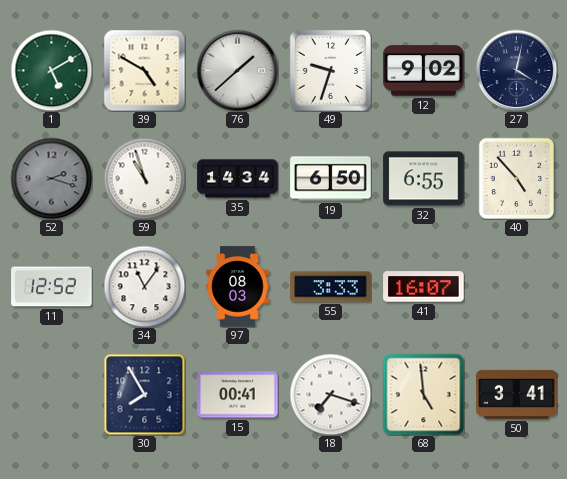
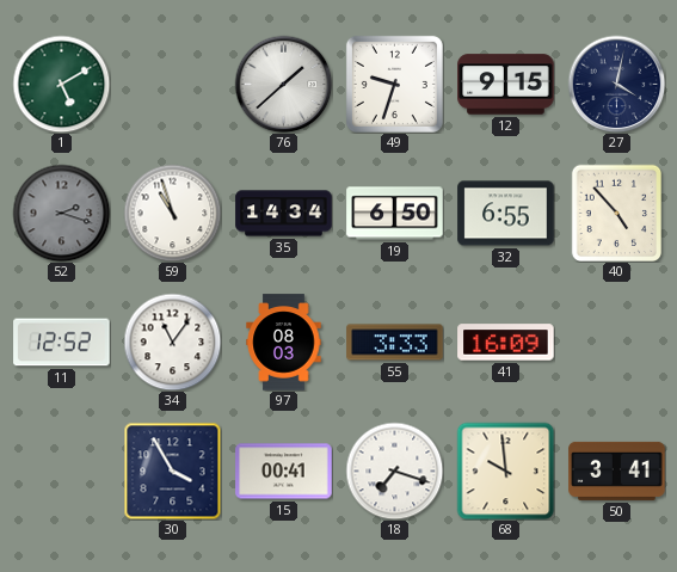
39: 4:50 -> none (144, 70)
12: 9:02 -> 9:15 (506, 85)
41: 16:07 -> 16:09 (506, 343)
30: 7:55 -> 3:55 (172, 470)
68: 4:59 -> 9:59 (505, 470)
